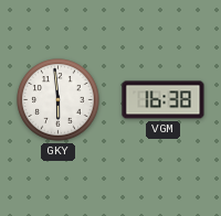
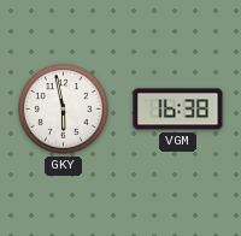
GKY: 5:59 -> 5:58 (64, 110)
